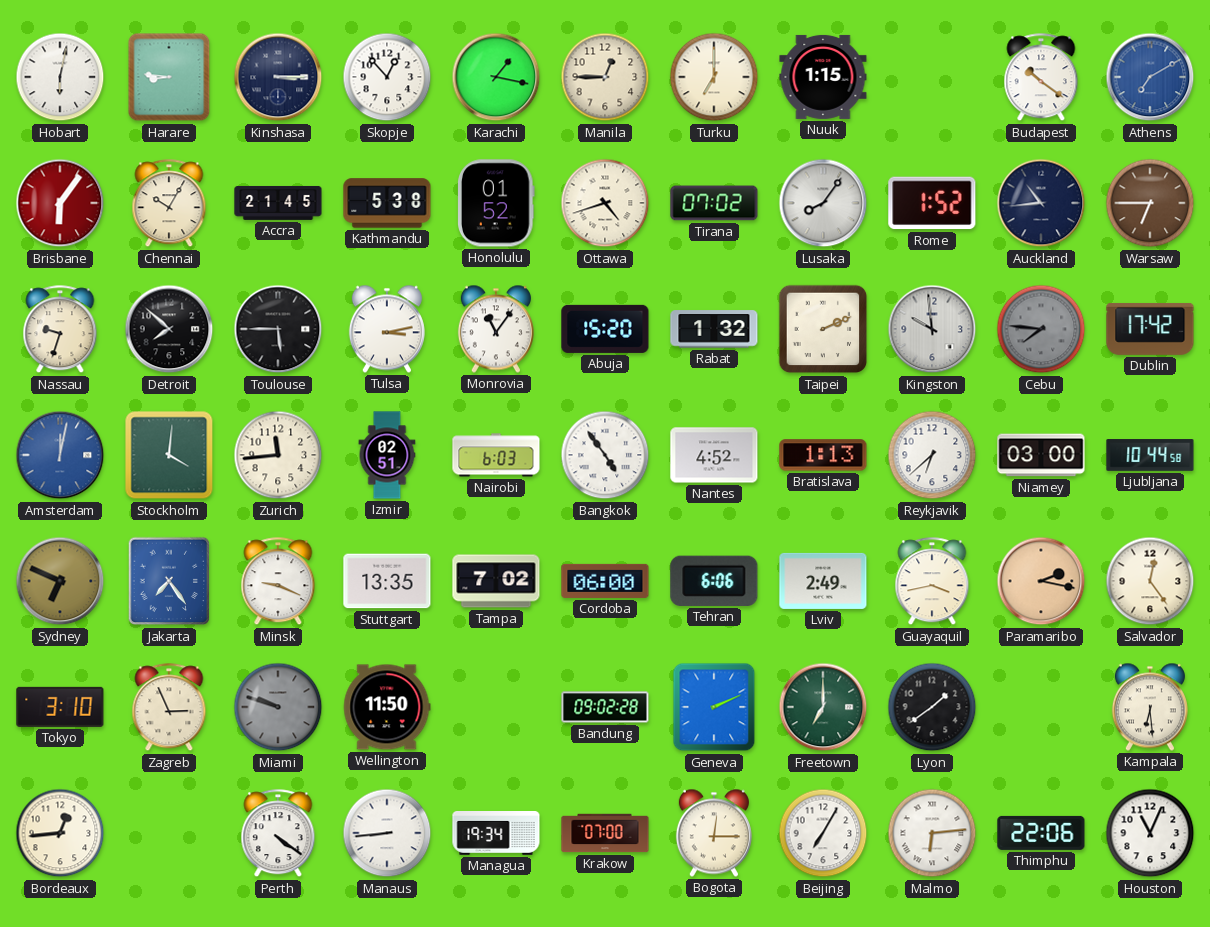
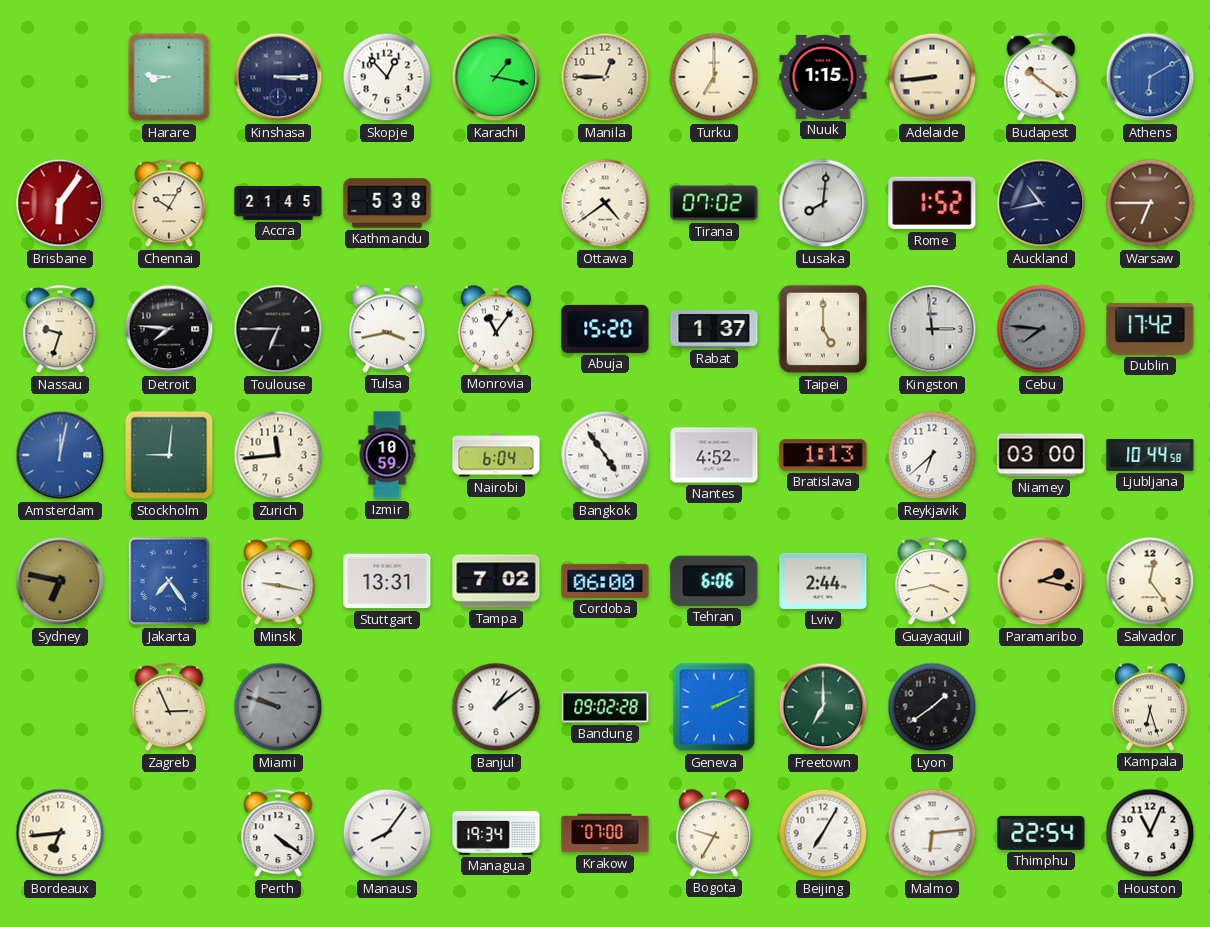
Hobart: 6:02 -> none (60, 77)
Adelaide: none -> 8:44 (932, 77)
Athens: 7:10 -> 6:10 (1150, 77)
Honolulu: 01:52 -> none (497, 203)
Ottawa: 4:42 -> 4:39 (605, 203)
Lusaka: 8:06 -> 8:01 (823, 203)
Auckland: 10:44 -> 10:43 (1041, 203)
Detroit: 7:52 -> 7:46 (169, 329)
Toulouse: 5:45 -> 6:45 (278, 329)
Tulsa: 3:13 -> 3:43 (387, 329)
Rabat: 1:32 -> 1:37 (714, 329)
Taipei: 2:11 -> 5:00 (823, 329)
Kingston: 9:59 -> 2:59 (932, 329)
Stockholm: 4:01 -> 9:01 (169, 455)
Izmir: 02:51 -> 10:59 (387, 455)
Nairobi: 6:03 -> 6:04 (496, 455)
Sydney: 6:49 -> 6:47 (60, 581)
Minsk: 9:19 -> 9:17 (278, 582)
Stuttgart: 13:35 -> 13:31 (387, 581)
Lviv: 2:49 -> 2:44 (823, 581)
Tokyo: 3:10 -> none (60, 707)
Wellington: 11:50 -> none (387, 707)
Banjul: none -> 1:09 (496, 707)
Kampala: 6:29 -> 6:27 (1150, 707)
Bordeaux: 12:44 -> 6:44 (60, 833)
Manaus: 8:44 -> 8:06 (387, 833)
Bogota: 12:15 -> 9:35 (714, 833)
Thimphu: 22:06 -> 22:54 (1041, 833)
